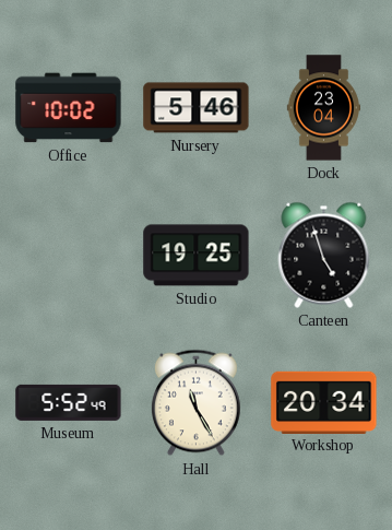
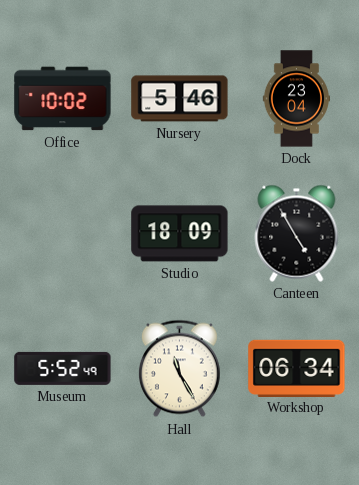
Studio: 19:25 -> 18:09 (180, 234)
Canteen: 4:57 -> 4:55 (297, 233)
Workshop: 20:34 -> 06:34 (297, 368)
